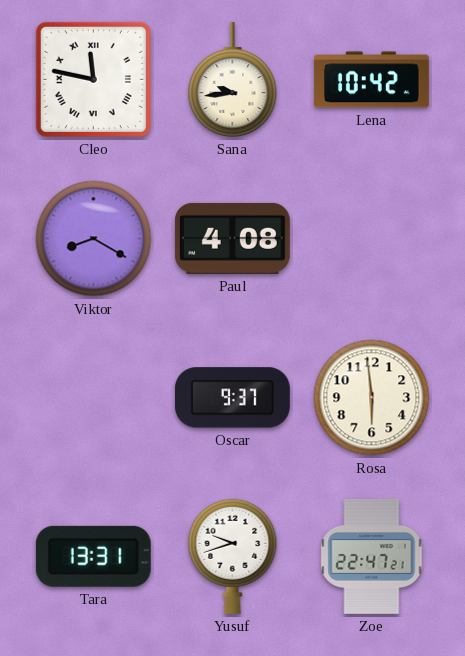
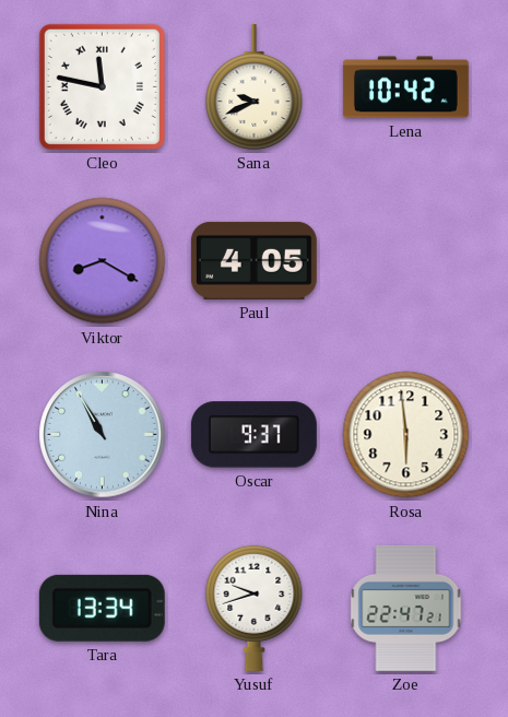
Sana: 9:44 -> 9:41 (255, 86)
Paul: 4:08 -> 4:05 (253, 260)
Nina: none -> 10:55 (103, 435)
Tara: 13:31 -> 13:34 (102, 608)
